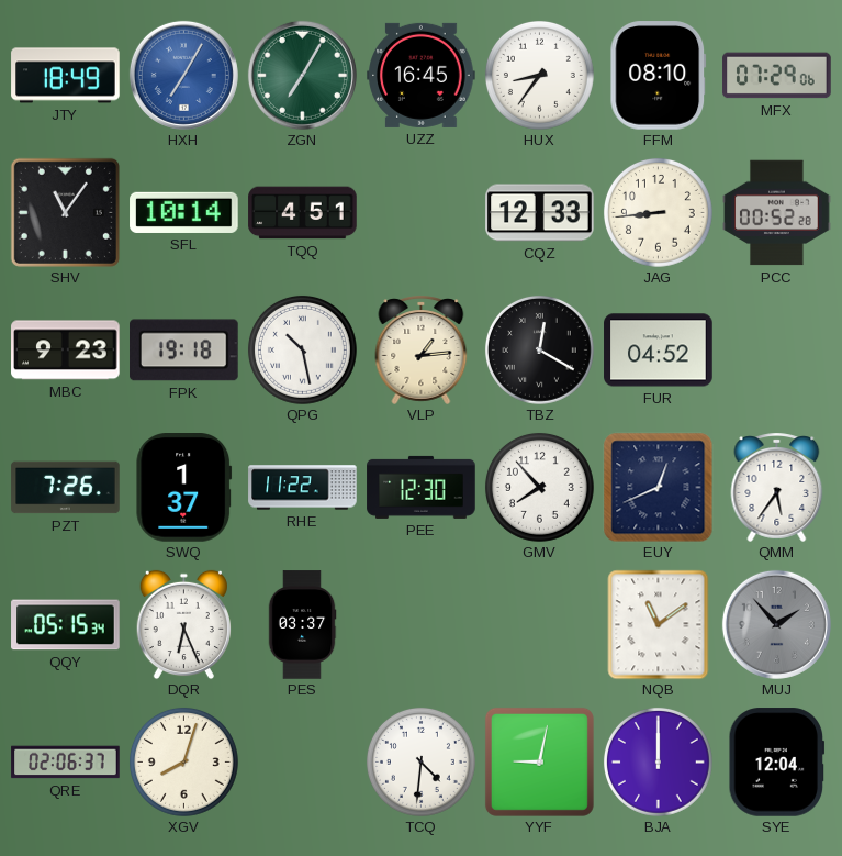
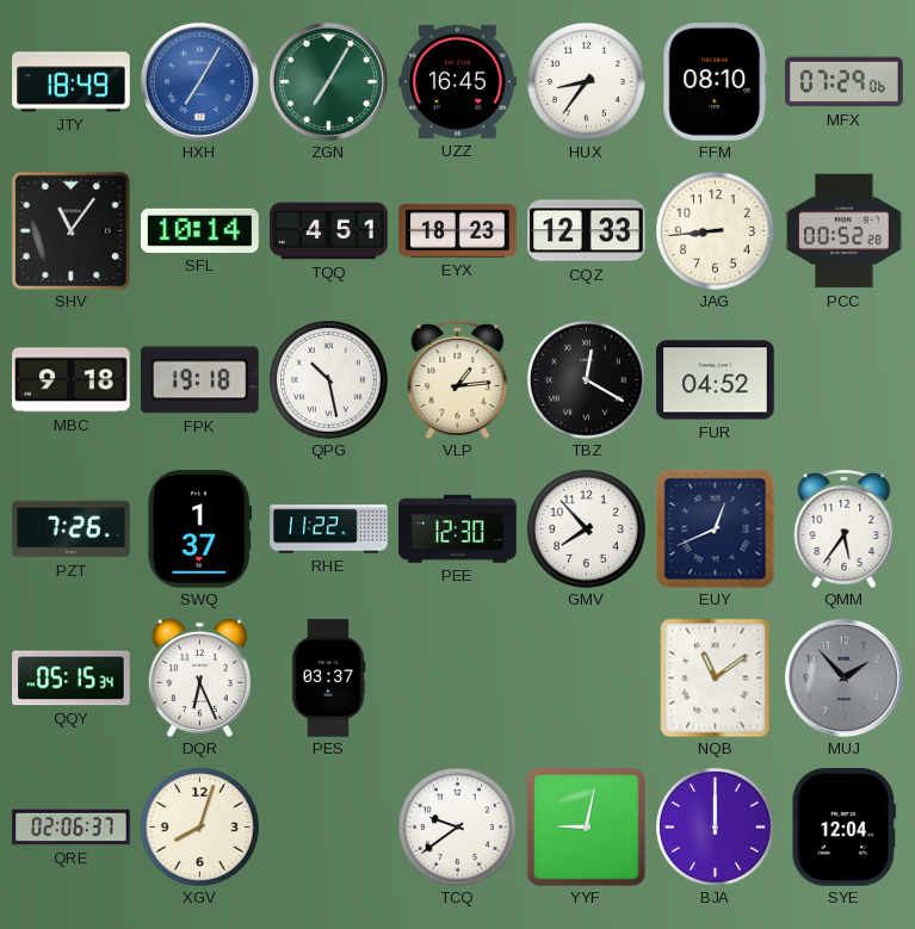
EYX: none -> 18:23 (458, 230)
MBC: 9:23 -> 9:18 (72, 380)
TCQ: 4:31 -> 9:39 (457, 826)
